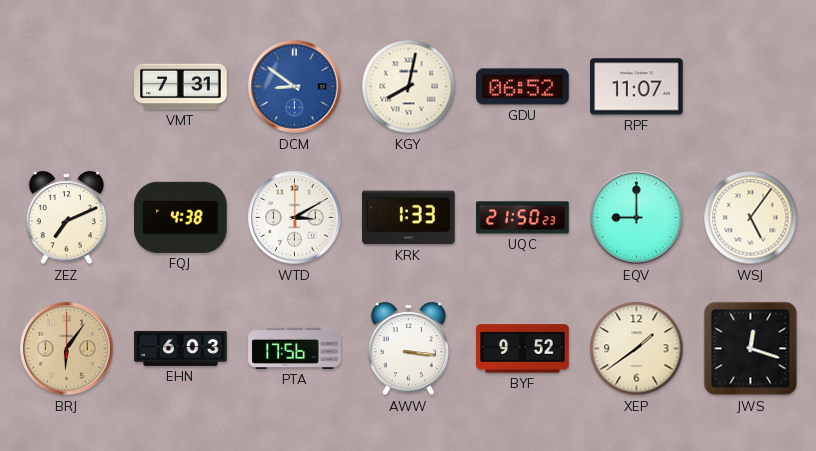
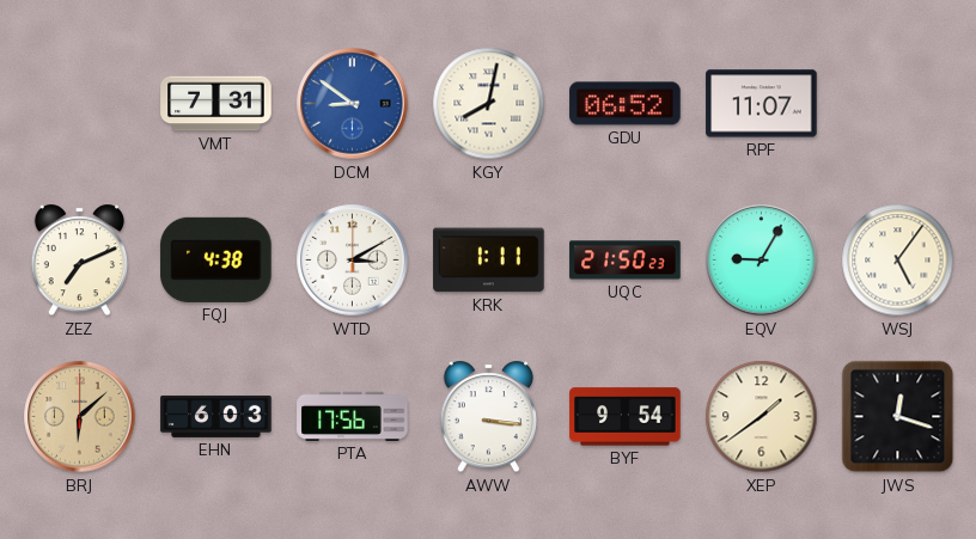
KRK: 1:33 -> 1:11 (489, 261)
EQV: 9:00 -> 9:05 (762, 261)
BRJ: 6:06 -> 6:08 (80, 417)
BYF: 9:52 -> 9:54 (626, 417)
